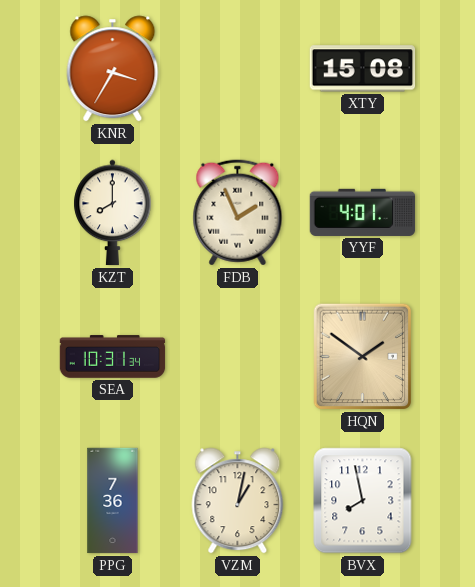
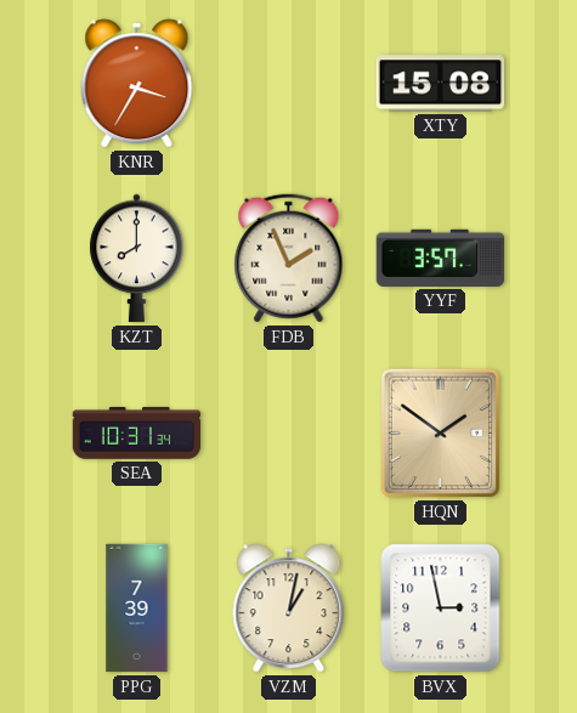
YYF: 4:01 -> 3:57 (441, 258)
PPG: 7:36 -> 7:39 (137, 609)
BVX: 7:58 -> 2:58 (441, 609)
